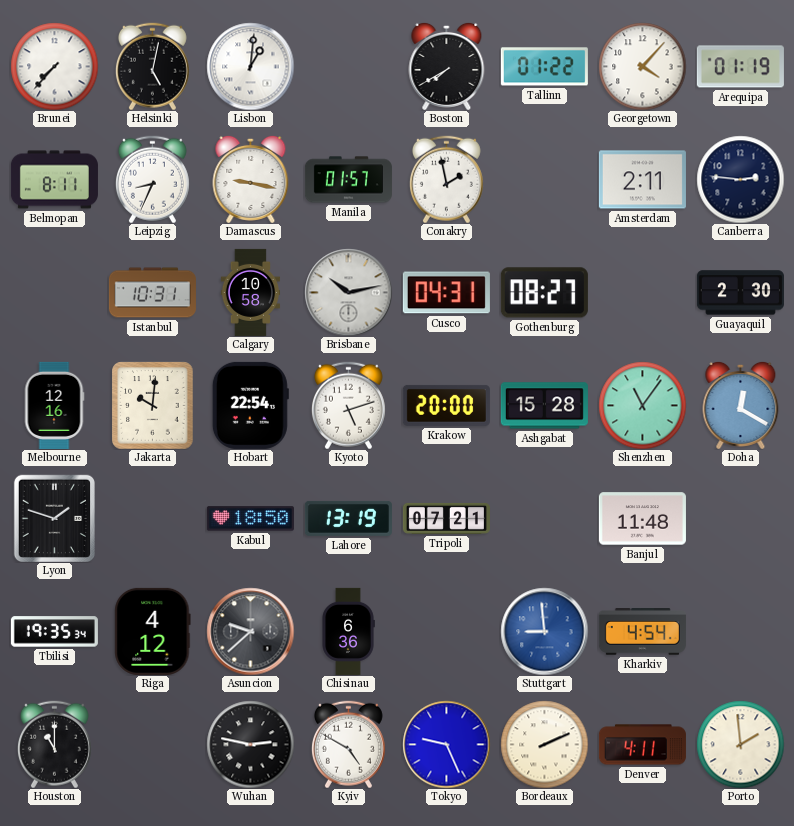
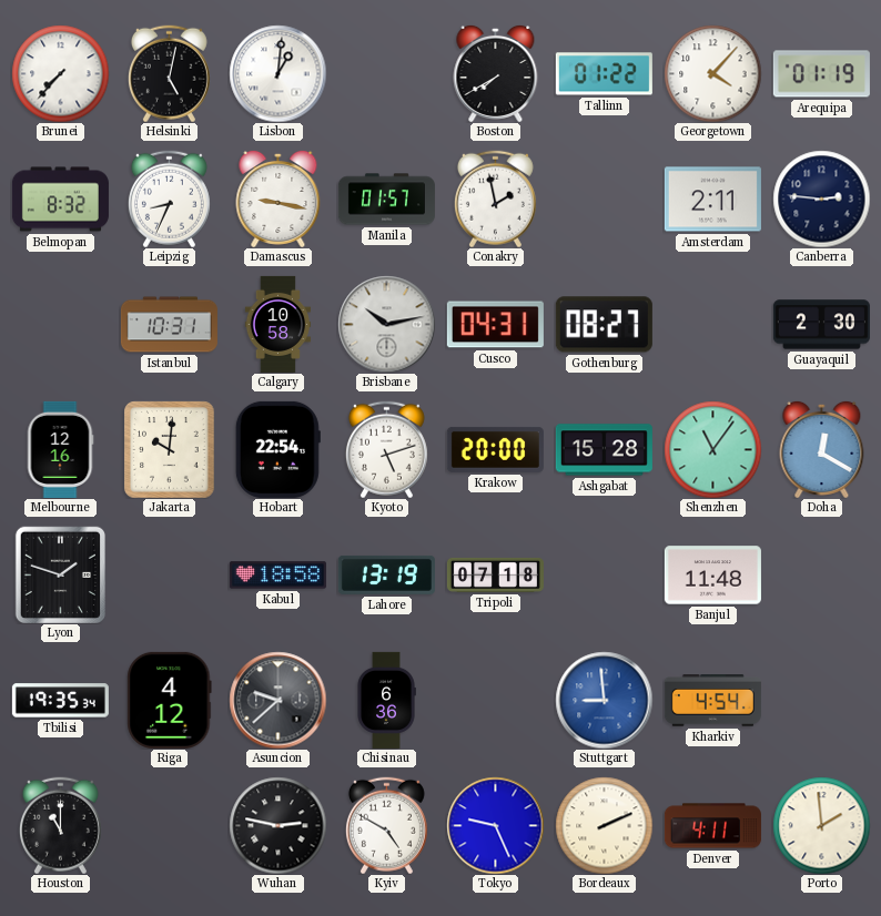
Belmopan: 8:11 -> 8:32 (60, 200)
Kabul: 18:50 -> 18:58 (277, 576)
Tripoli: 07:21 -> 07:18 (495, 574)
